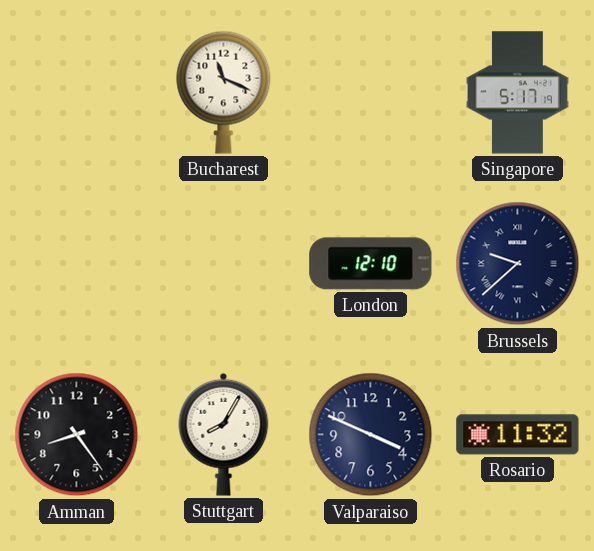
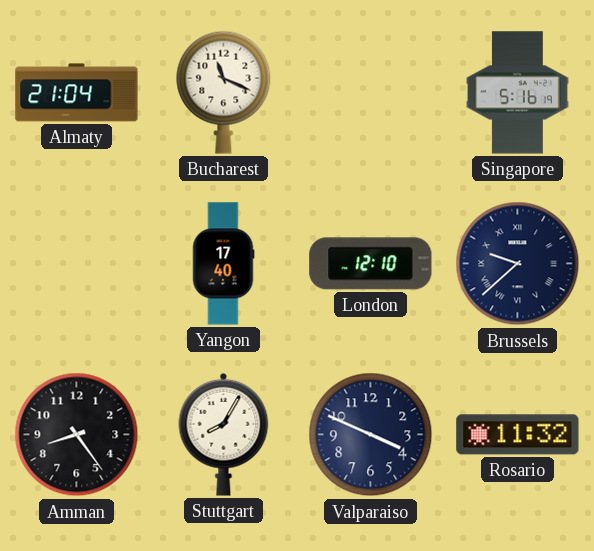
Almaty: none -> 21:04 (77, 93)
Singapore: 5:17 -> 5:16 (517, 93)
Yangon: none -> 17:40 (223, 264)
